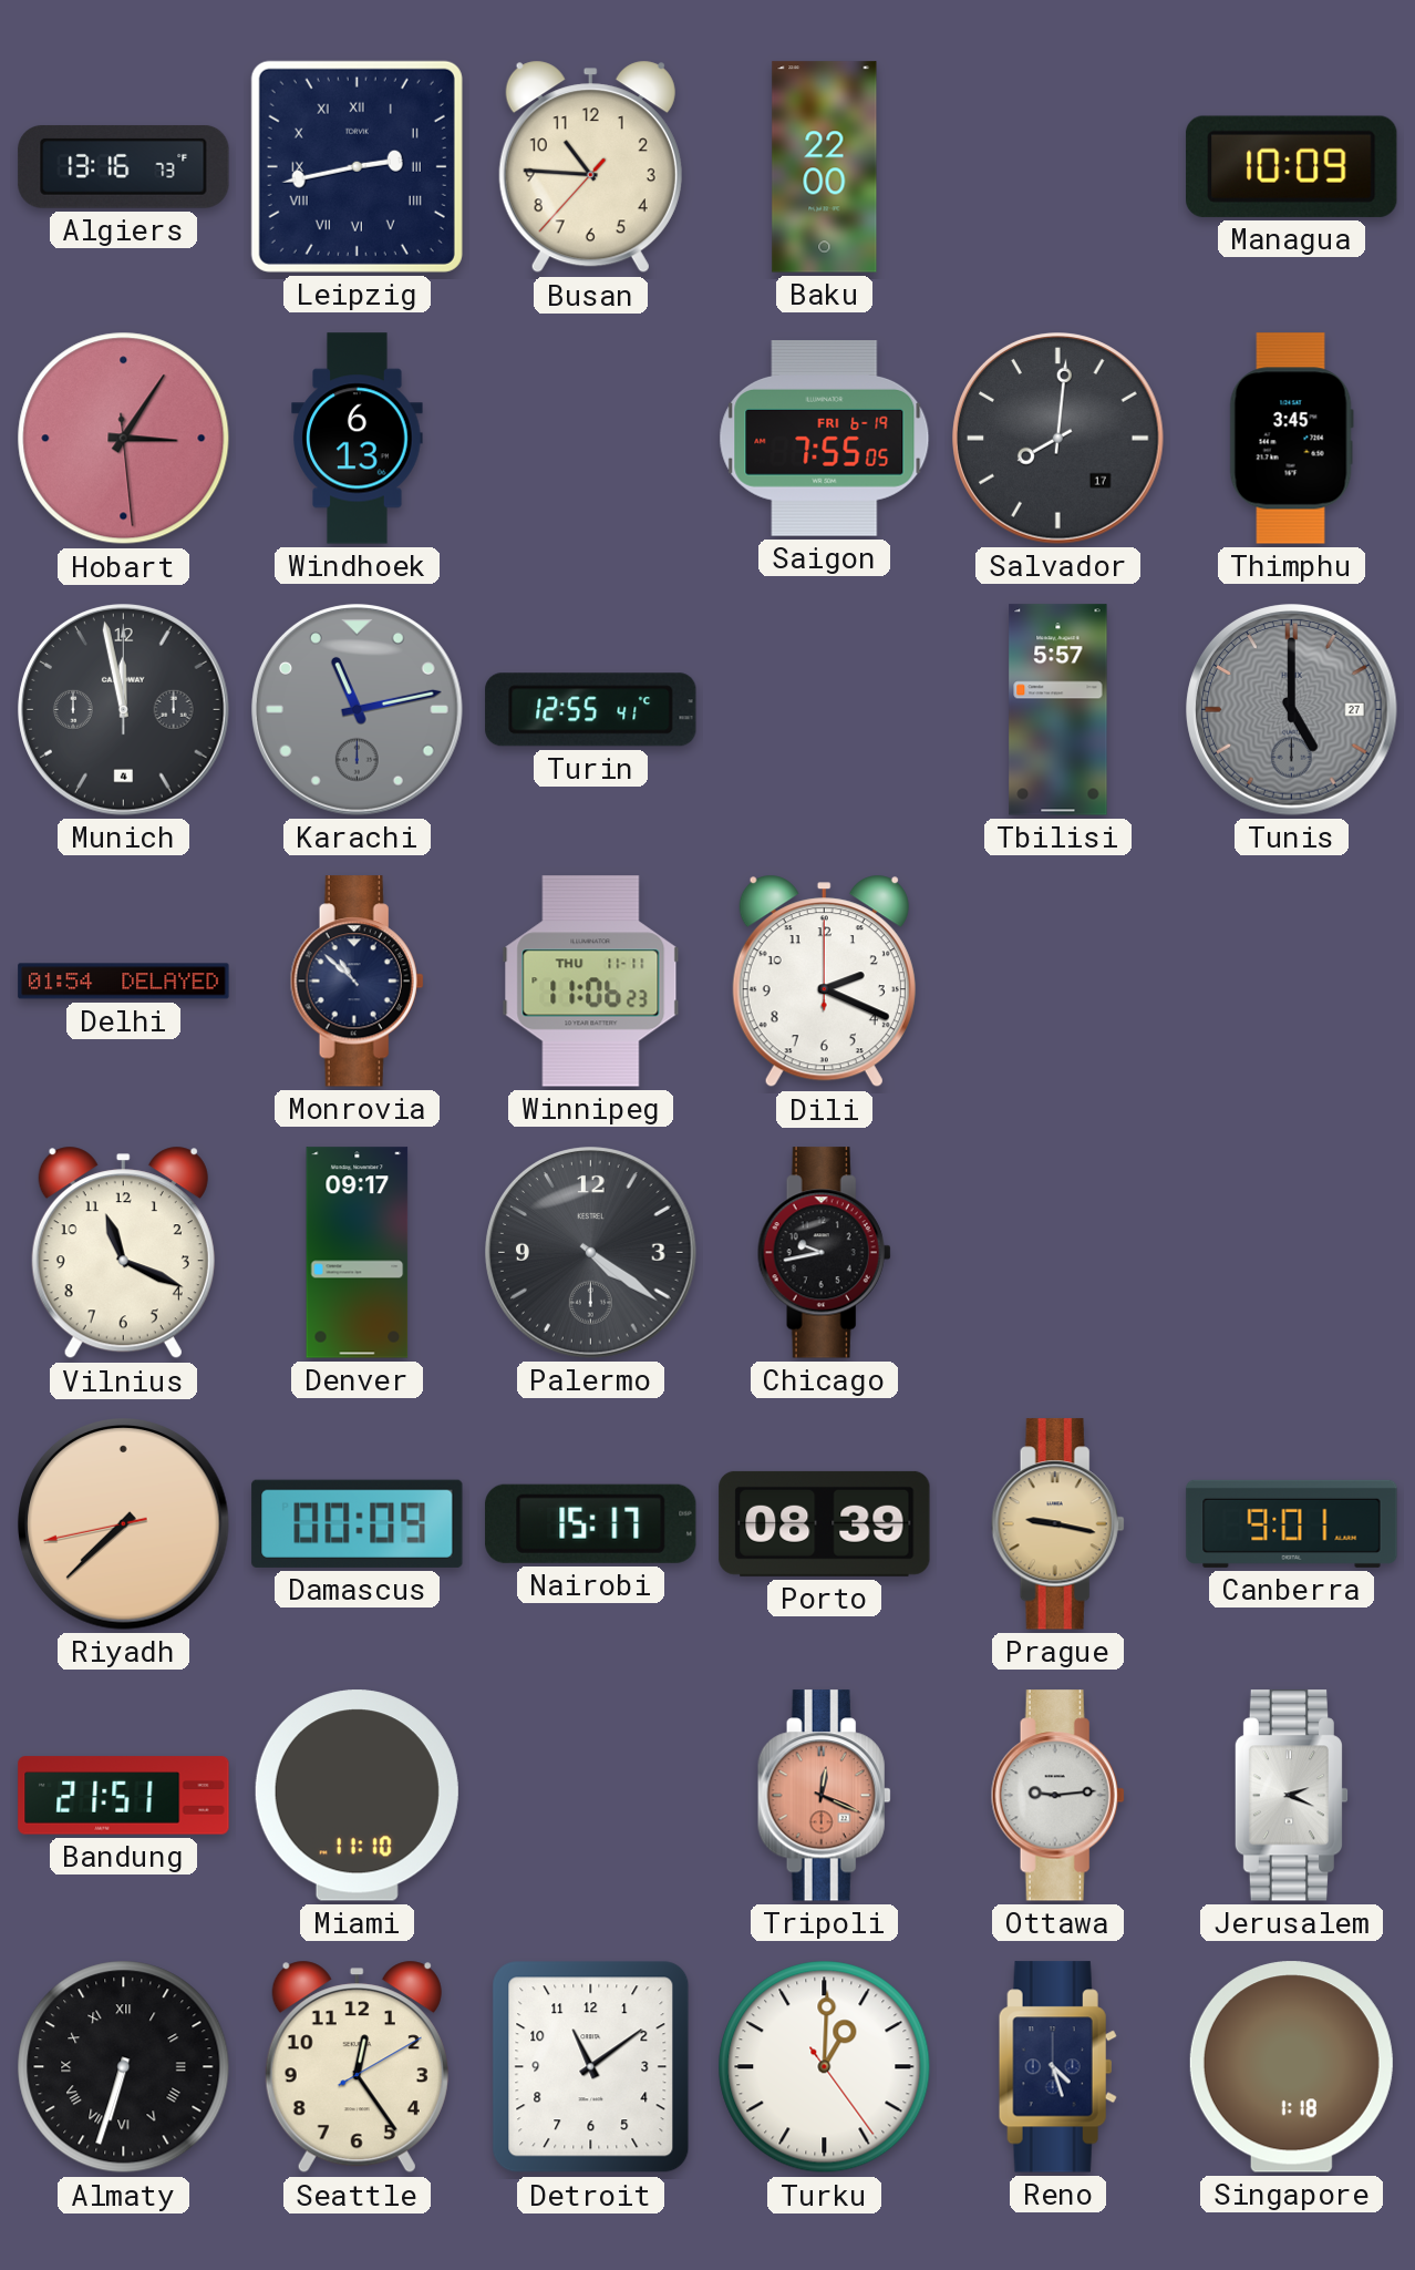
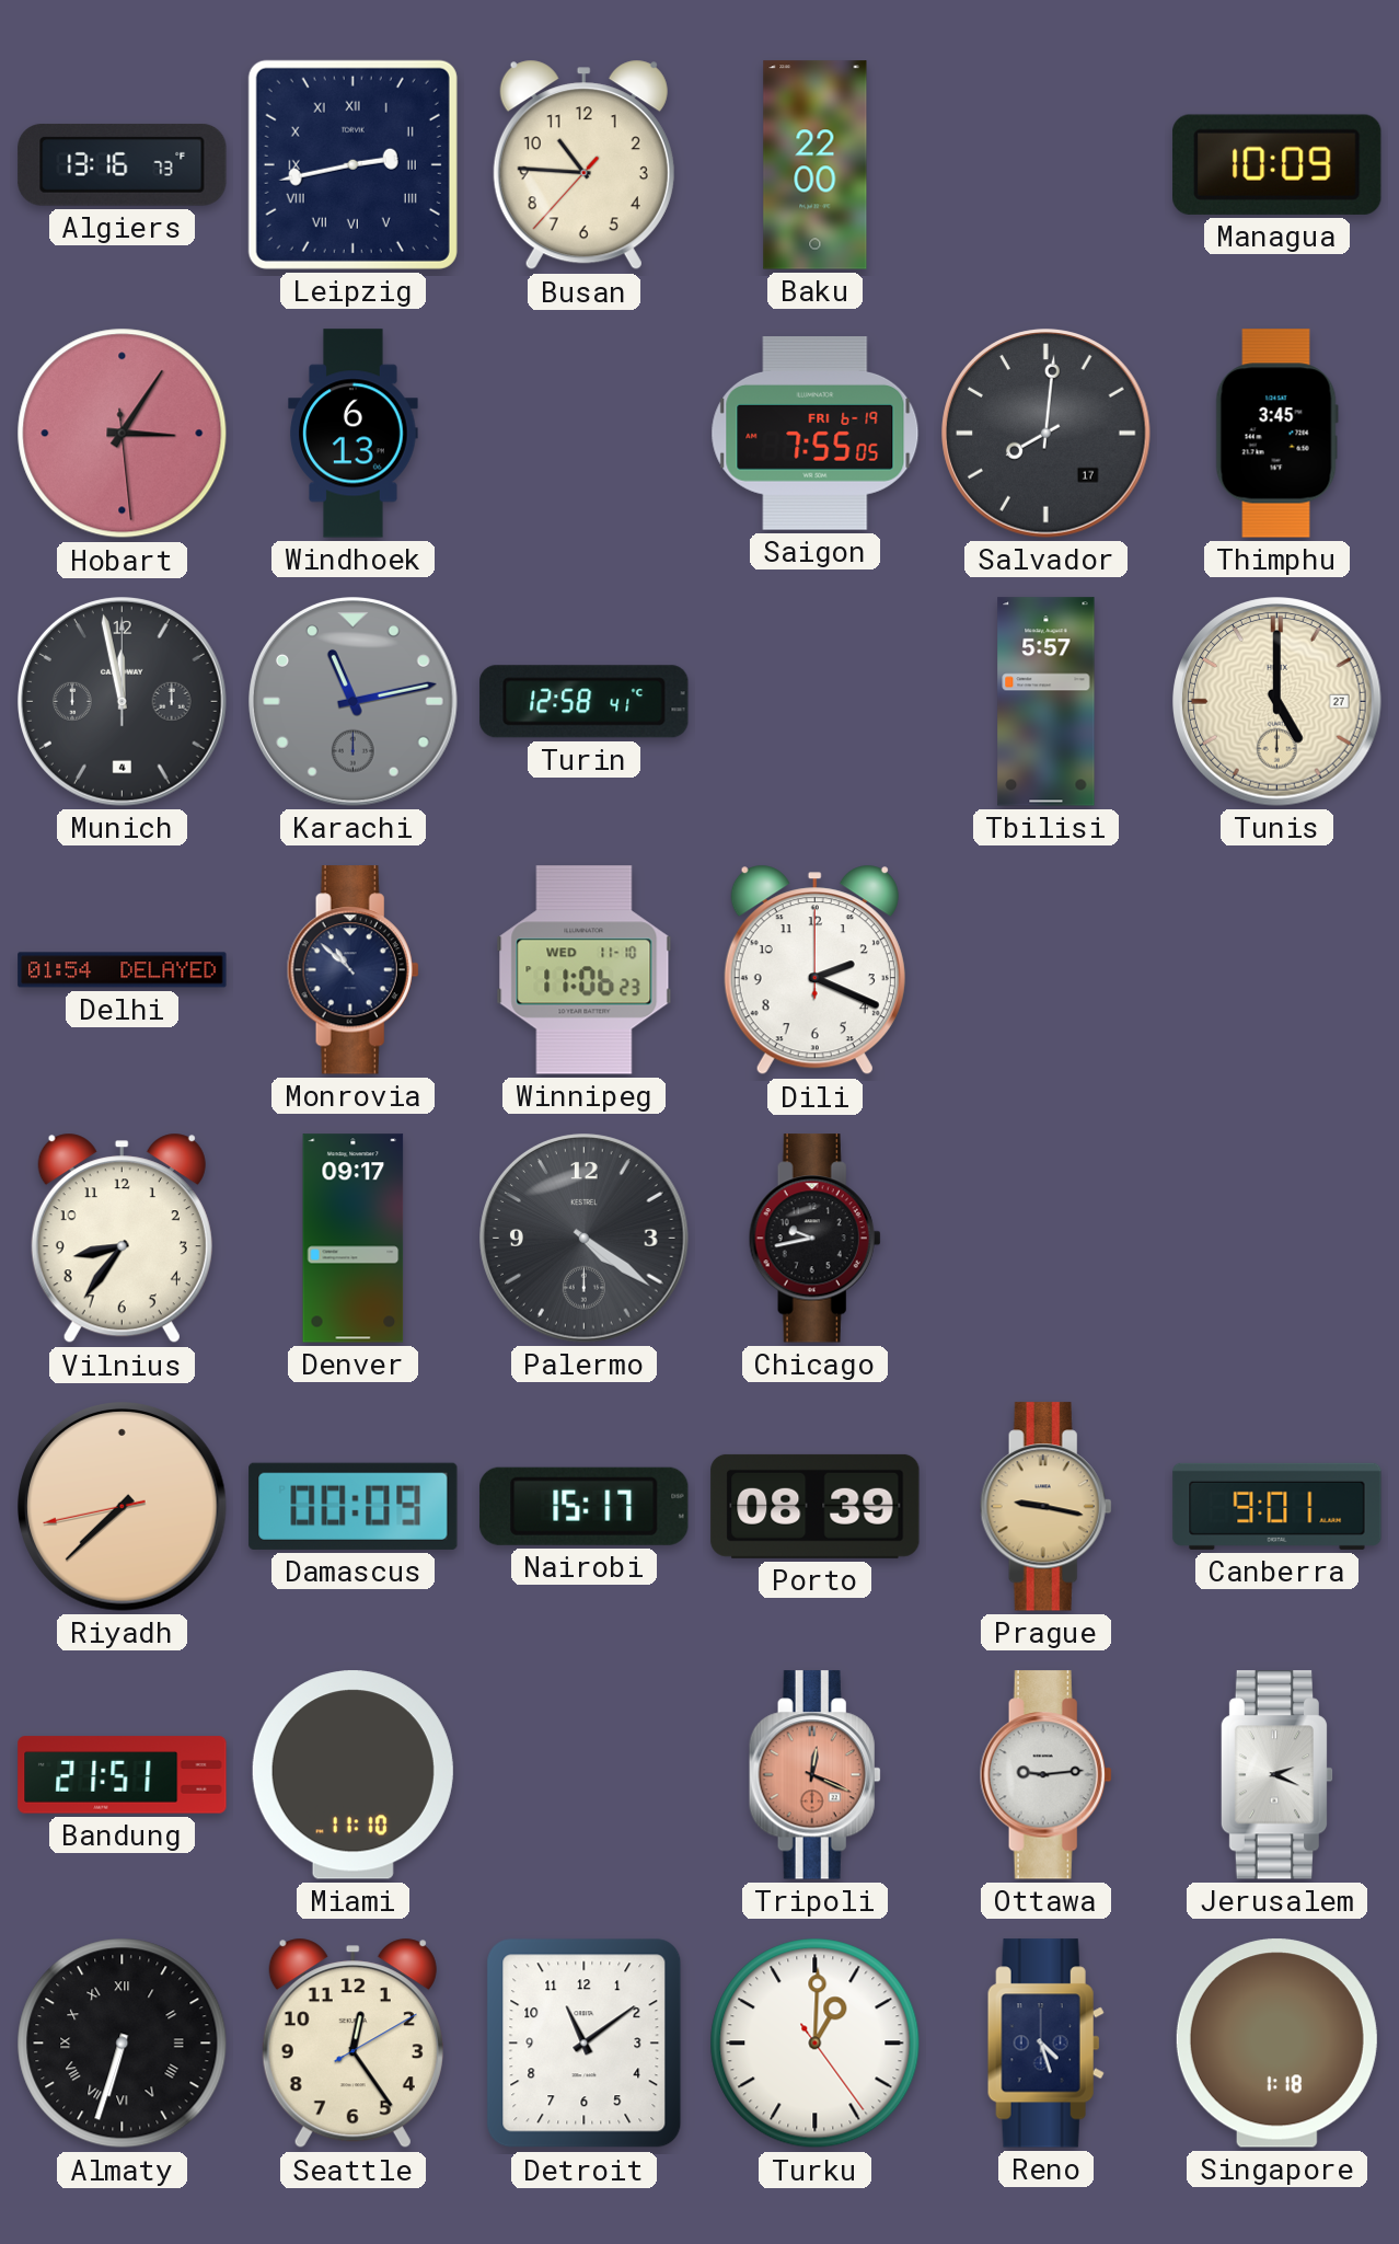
Turin: 12:55 -> 12:58 (585, 702)
Tunis dial: grey -> cream (1277, 702)
Winnipeg date: THU 11-11 -> WED 11-10 (585, 970)
Vilnius: 11:19 -> 8:36 (122, 1239)
